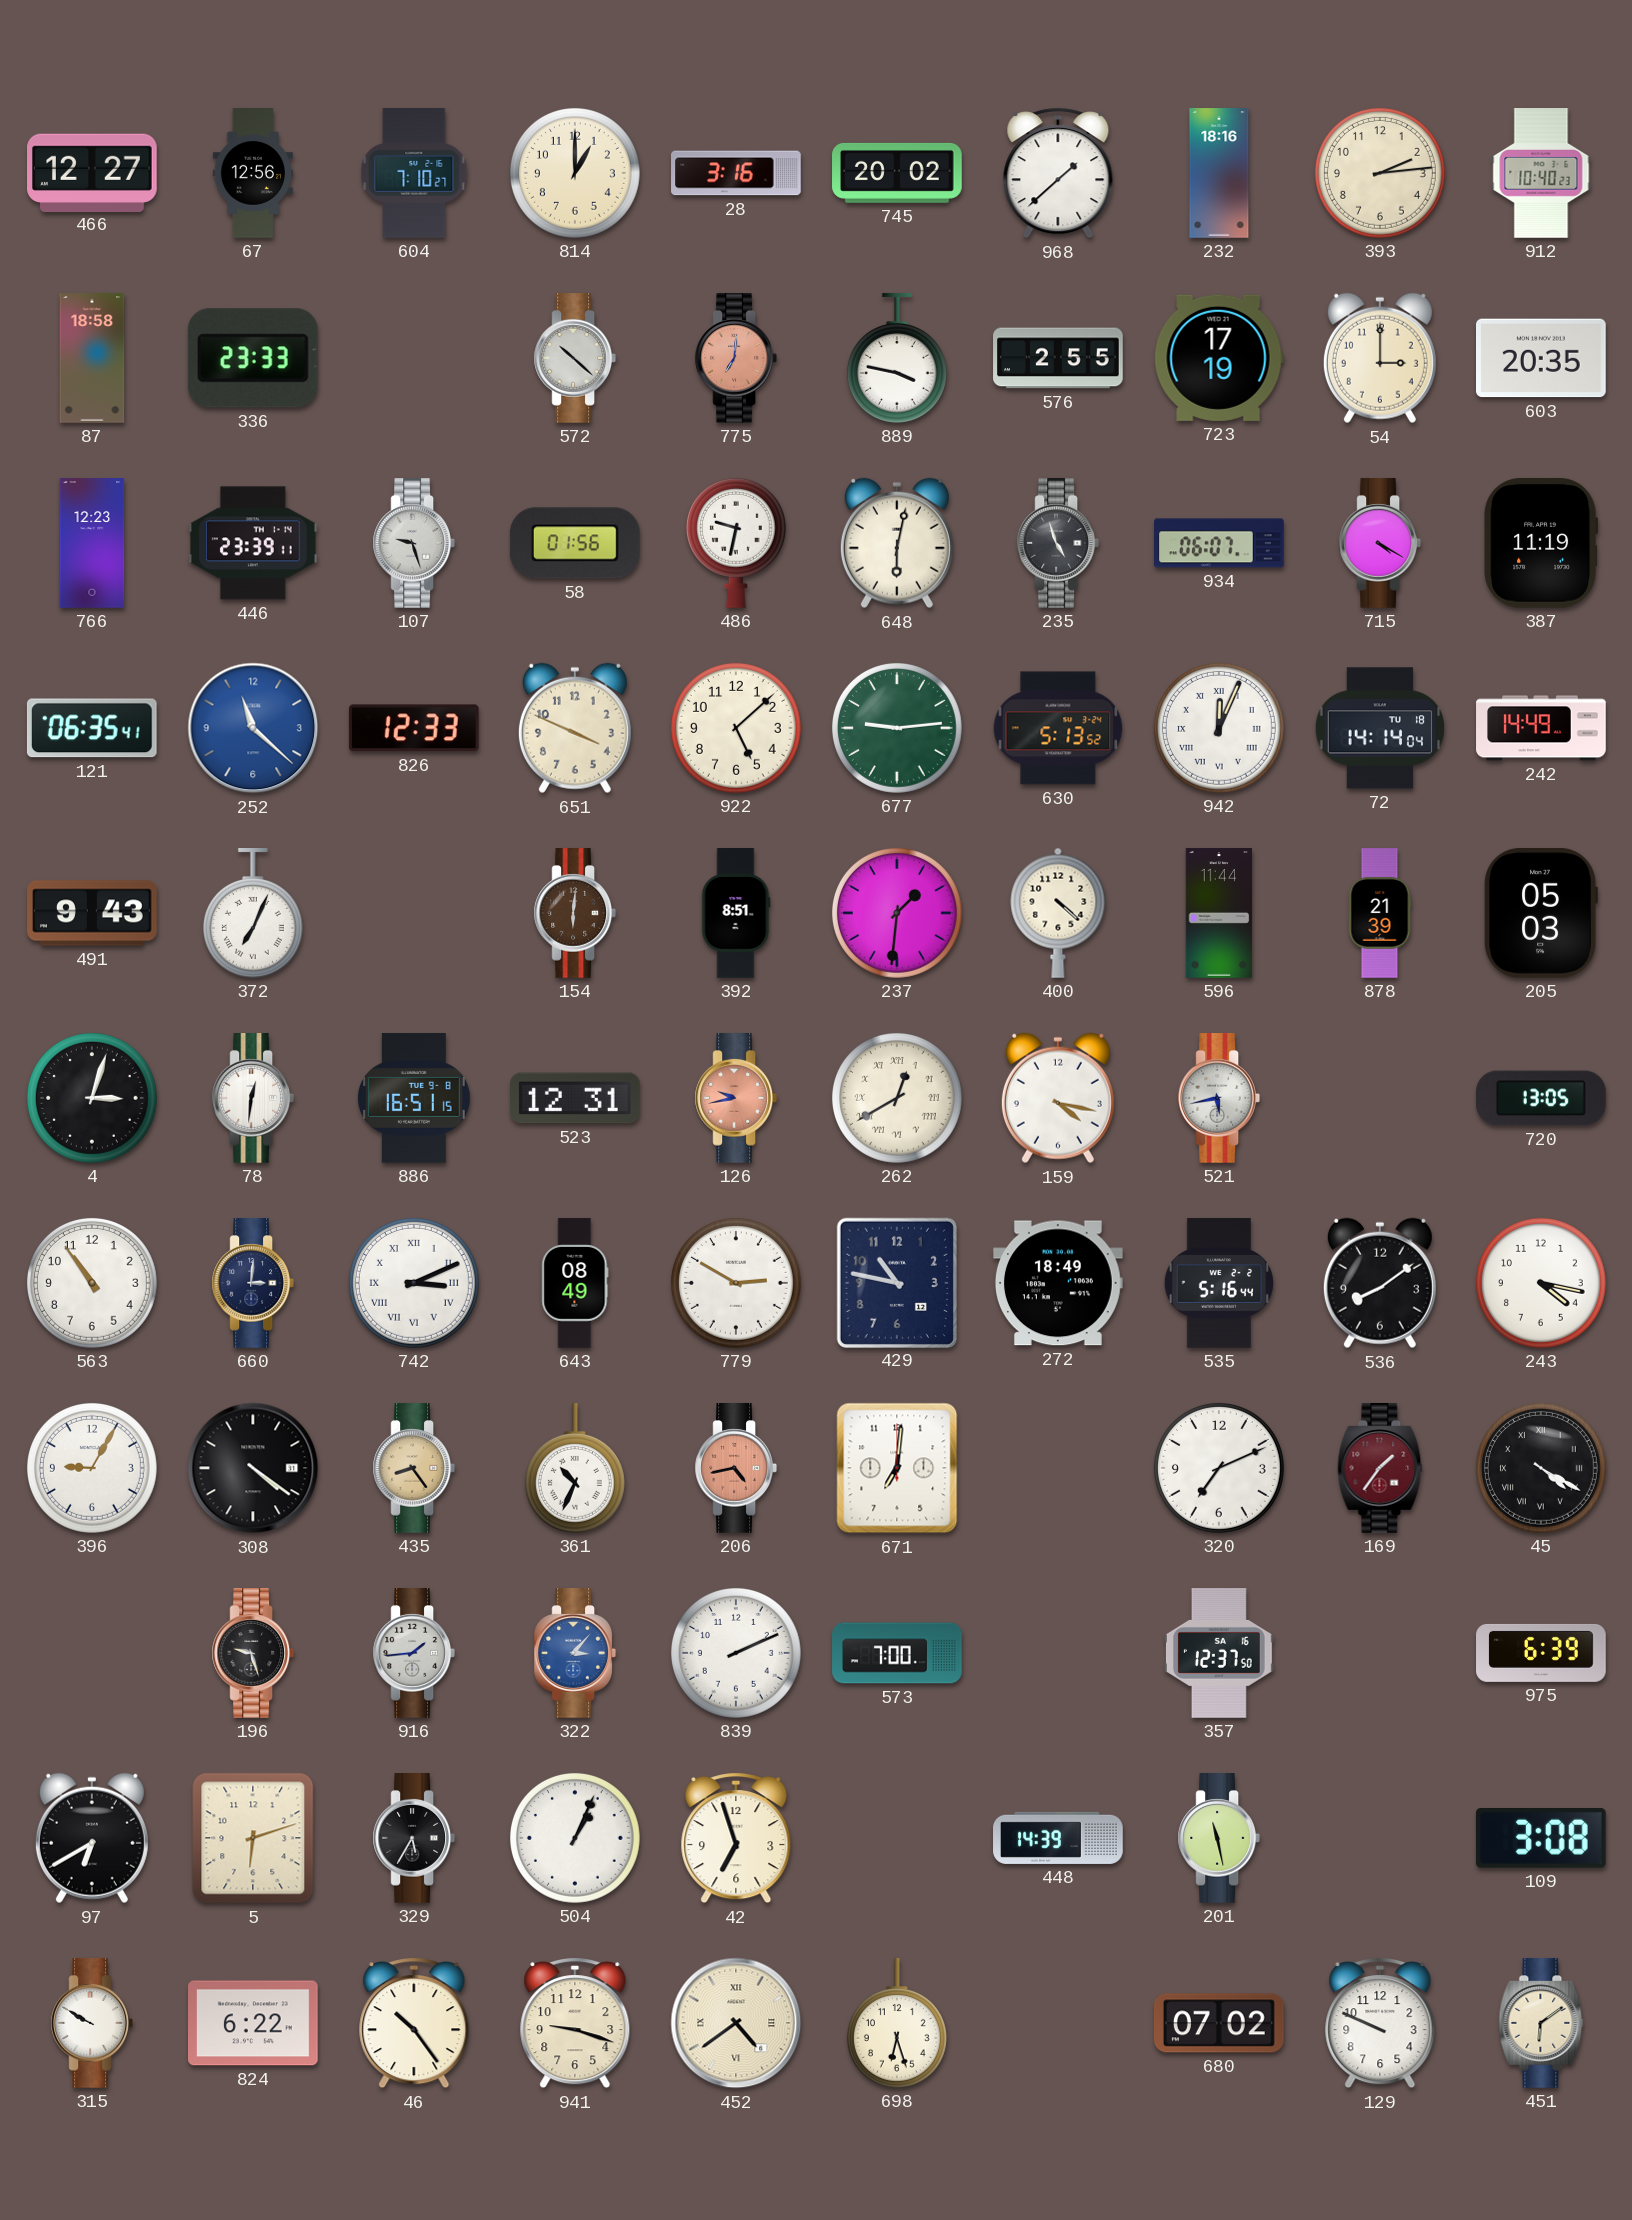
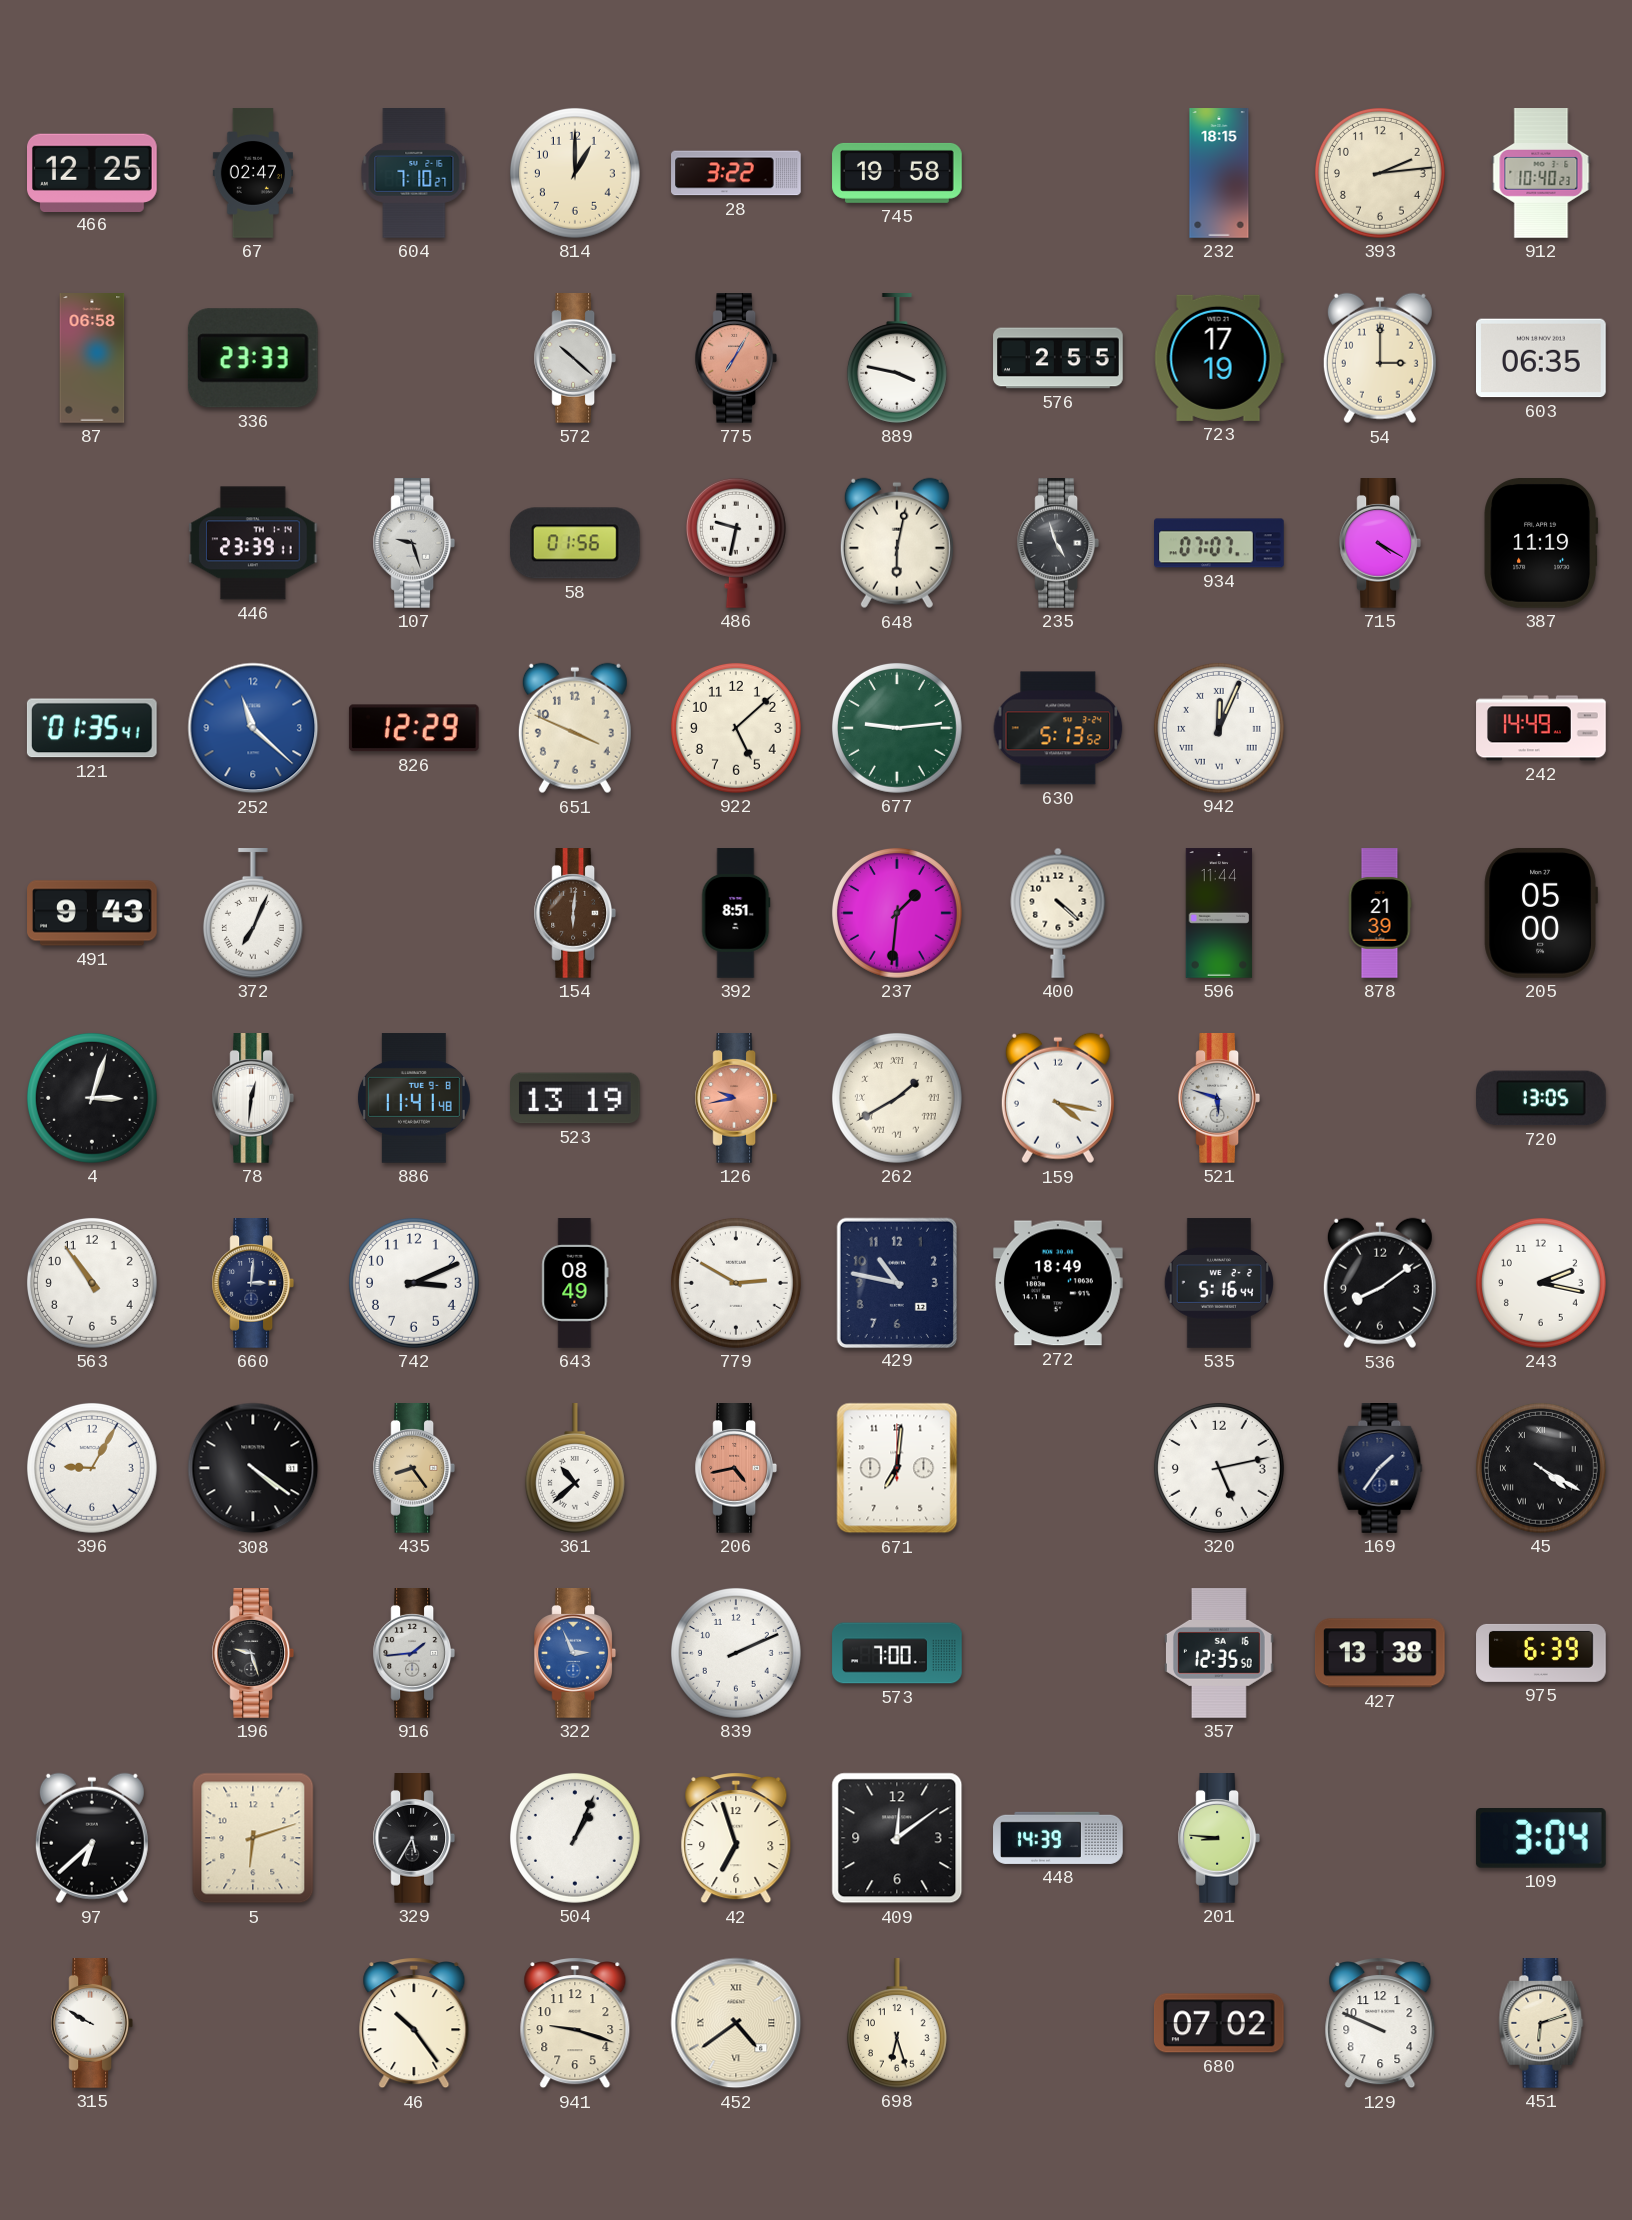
466: 12:27 -> 12:25 (93, 172)
67: 12:56 -> 02:47 (253, 173)
28: 3:16 -> 3:22 (736, 173)
745: 20:02 -> 19:58 (897, 173)
968: 1:38 -> none (1058, 173)
232: 18:16 -> 18:15 (1219, 173)
87: 18:58 -> 06:58 (92, 358)
775: 7:01 -> 7:05 (735, 358)
603: 20:35 -> 06:35 (1542, 358)
766: 12:23 -> none (92, 543)
934: 06:07 -> 07:07 (1220, 543)
121: 06:35 -> 01:35 (92, 728)
826: 12:33 -> 12:29 (414, 728)
72: 14:14 -> none (1380, 728)
205: 05:03 -> 05:00 (1541, 913)
886: 16:51 -> 11:41 (414, 1098)
523: 12:31 -> 13:19 (576, 1098)
262: 12:40 -> 1:40 (897, 1098)
521: 5:43 -> 5:48 (1218, 1098)
742 numerals: Roman -> Arabic (414, 1283)
243: 4:17 -> 2:17 (1541, 1283)
361: 10:34 -> 10:38 (575, 1469)
320: 7:11 -> 5:13 (1219, 1468)
169 dial: burgundy -> navy (1380, 1468)
322: 3:07 -> 2:56 (574, 1653)
357: 12:37 -> 12:35 (1219, 1653)
427: none -> 13:38 (1380, 1653)
97: 6:40 -> 6:38 (92, 1838)
409: none -> 12:09 (897, 1838)
201: 11:28 -> 8:46 (1218, 1838)
109: 3:08 -> 3:04 (1541, 1839)
824: 6:22 -> none (254, 2023)
451: 6:09 -> 6:12 (1541, 2023)
